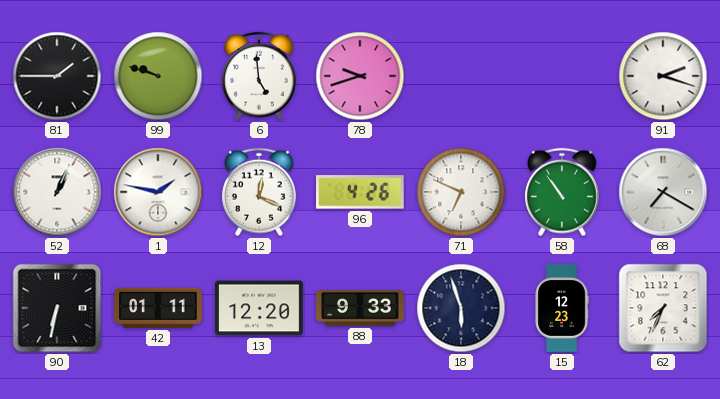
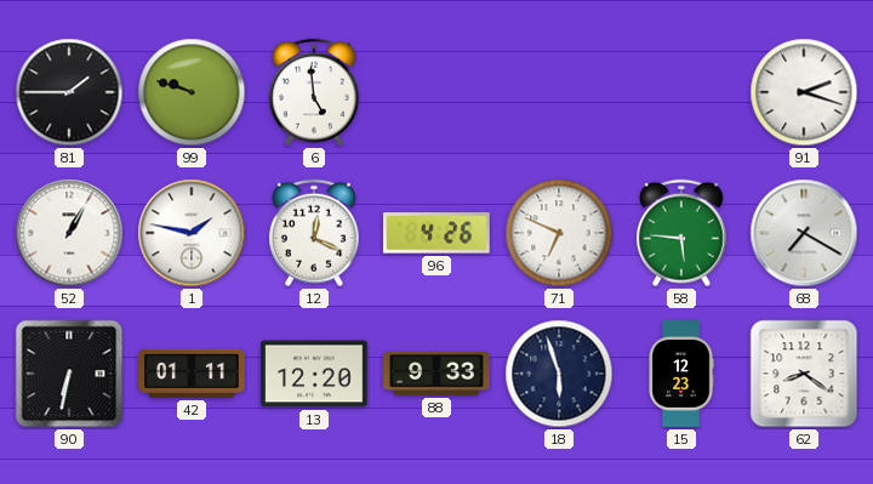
78: 9:42 -> none (360, 76)
52: 1:04 -> 1:05 (69, 233)
58: 10:54 -> 5:46 (681, 233)
62: 7:34 -> 8:21 (804, 374)
